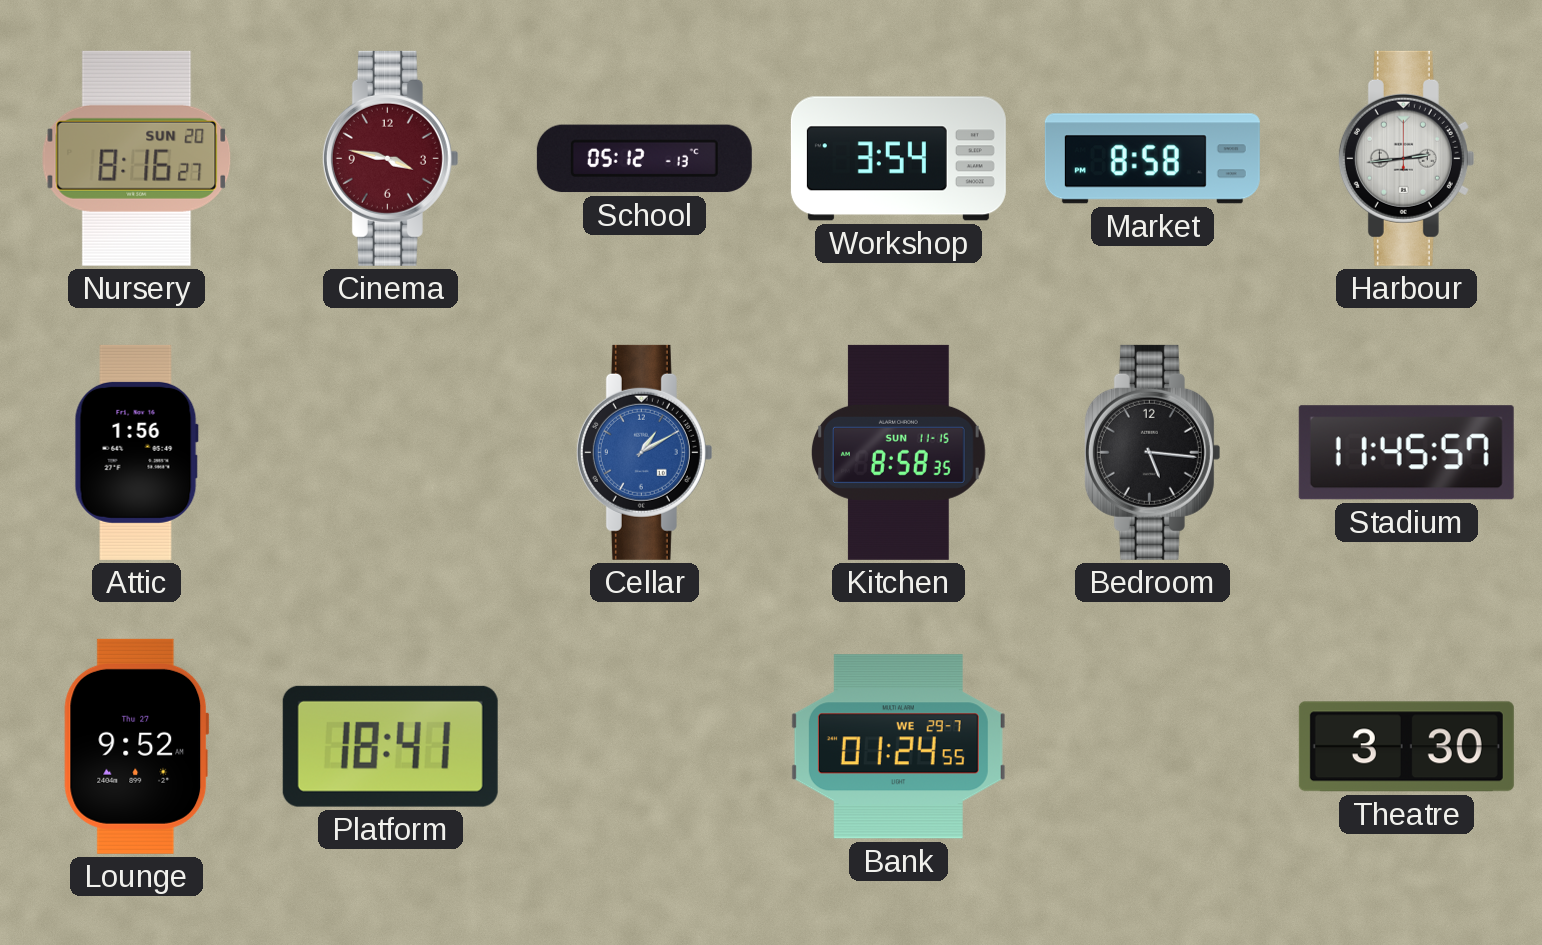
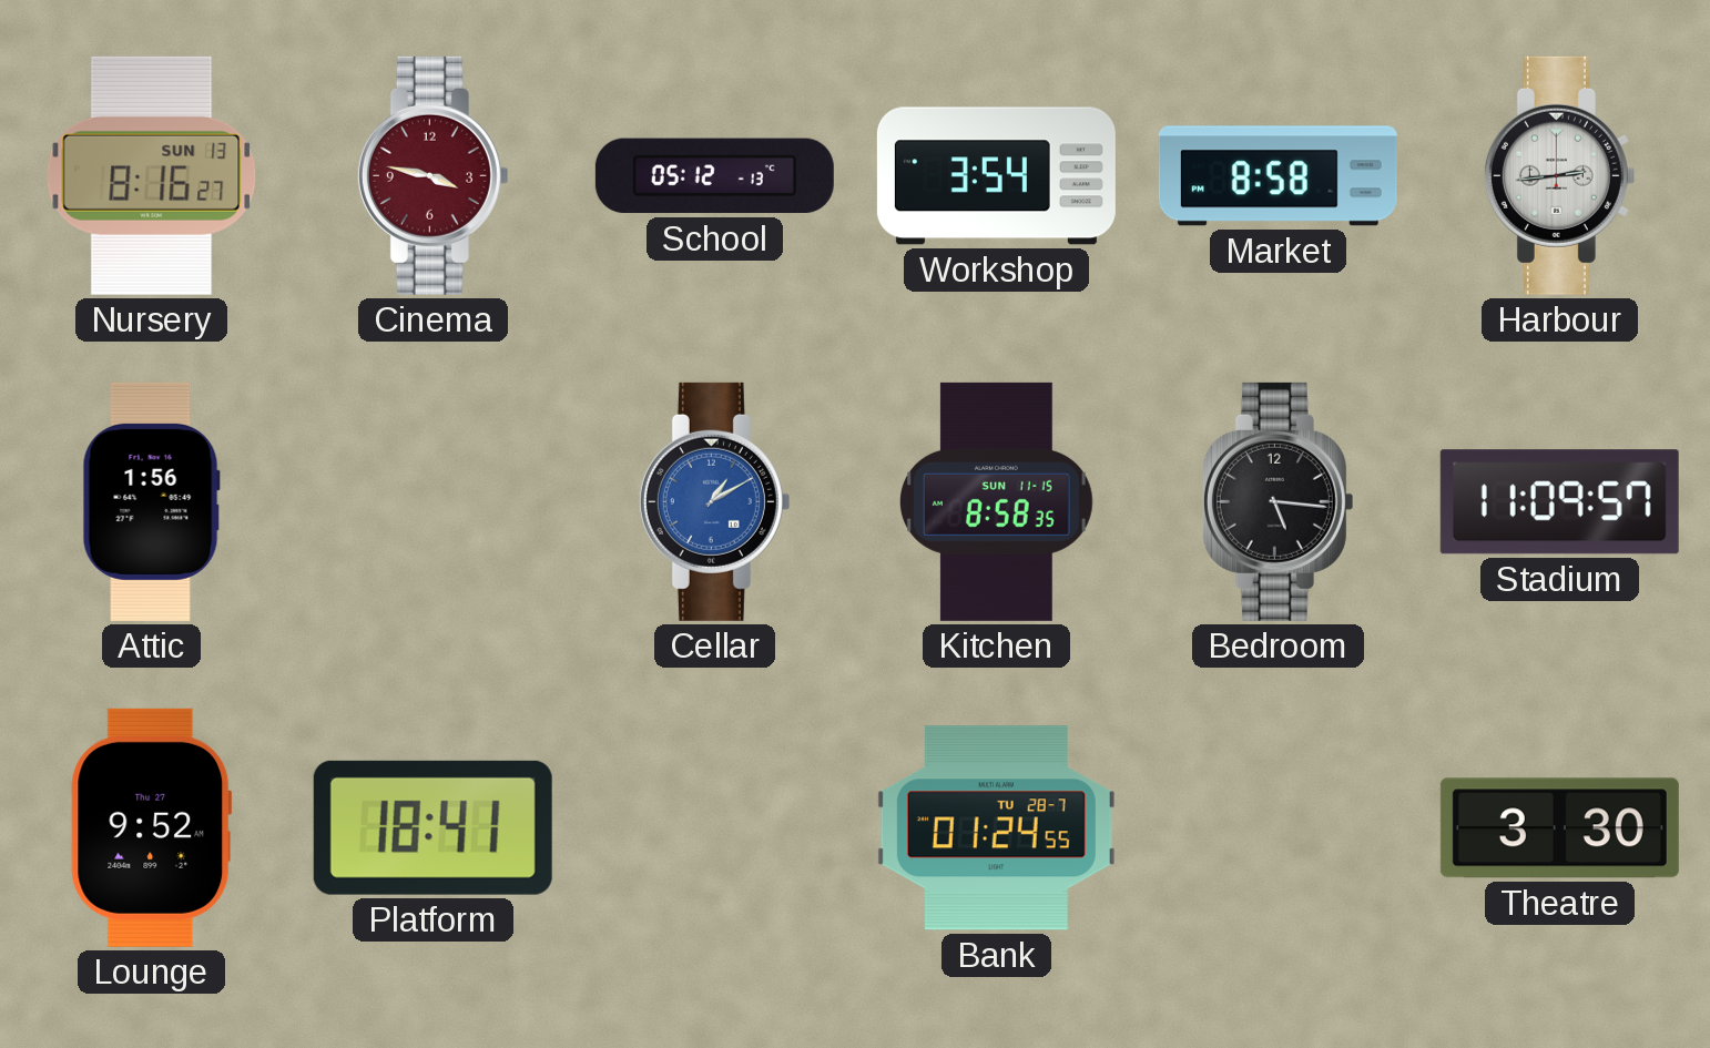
Nursery date: SUN 20 -> SUN 13 (152, 175)
Stadium: 11:45 -> 11:09 (1559, 502)
Bank date: WE 29-7 -> TU 28-7 (996, 828)
